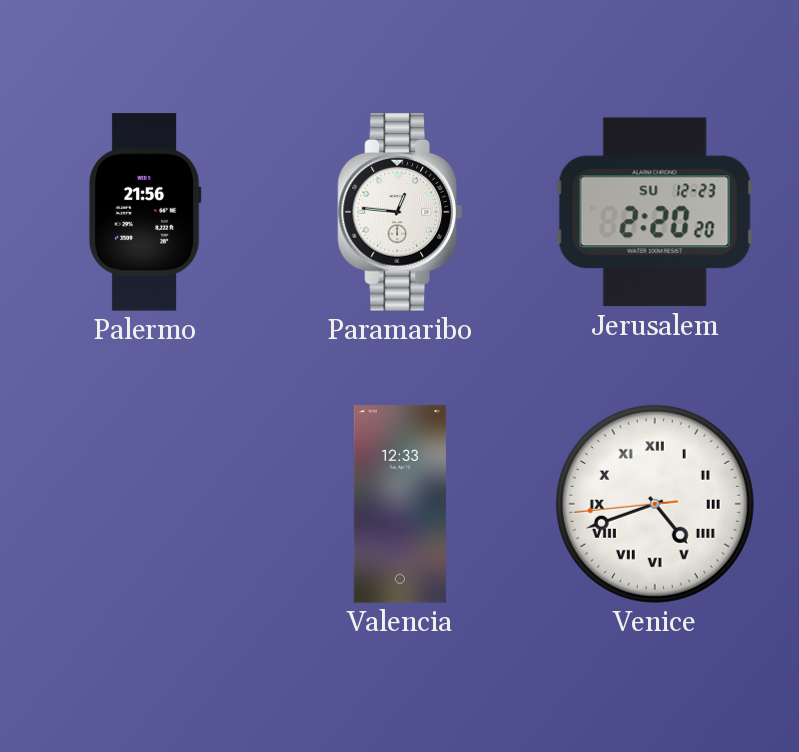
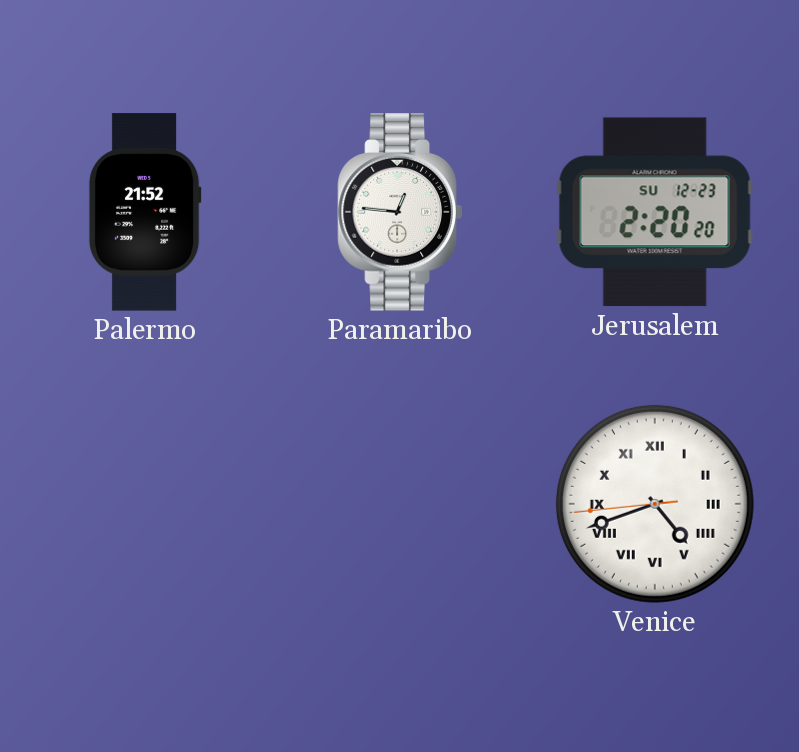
Palermo: 21:56 -> 21:52 (145, 212)
Valencia: 12:33 -> none (400, 504)
